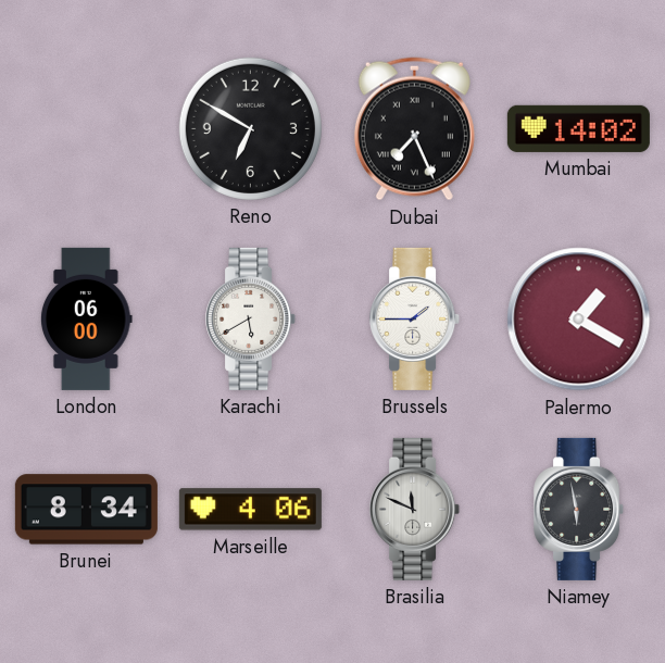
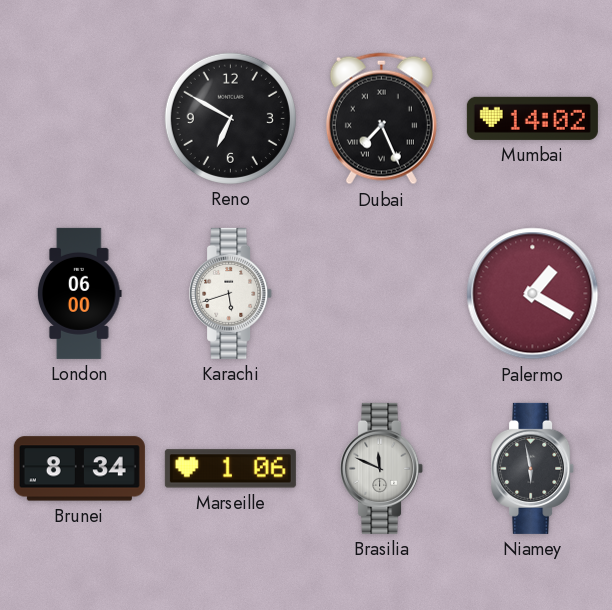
Karachi: 5:40 -> 5:42 (231, 293)
Brussels: 1:45 -> none (415, 318)
Marseille: 4:06 -> 1:06 (230, 469)
